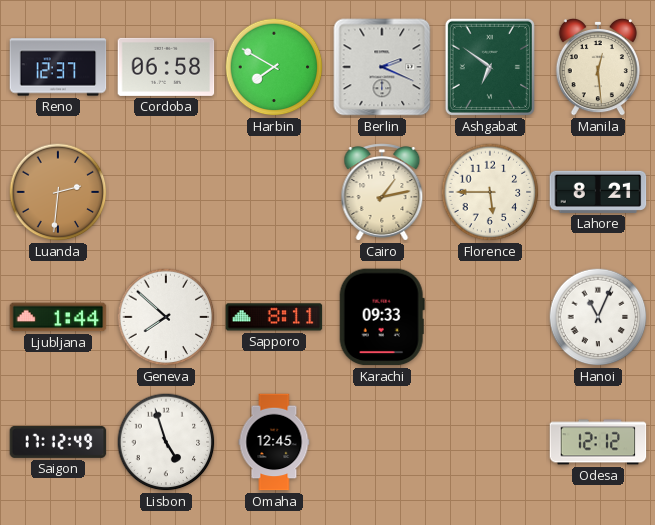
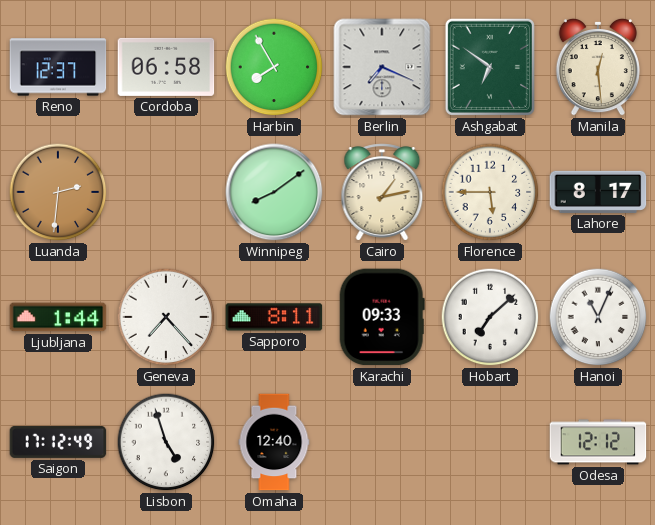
Harbin: 7:50 -> 7:55 (274, 67)
Berlin: 2:19 -> 7:19 (382, 67)
Winnipeg: none -> 8:09 (274, 192)
Lahore: 8:21 -> 8:17 (598, 192)
Geneva: 7:52 -> 7:23 (166, 317)
Hobart: none -> 7:08 (490, 317)
Omaha: 12:45 -> 12:40 (274, 442)
